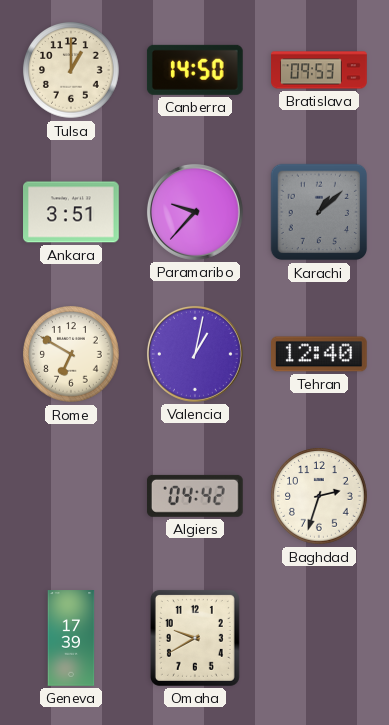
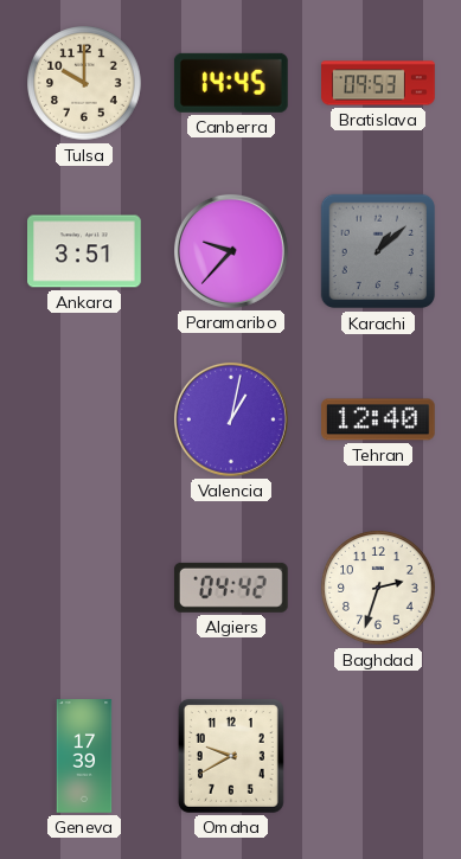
Tulsa: 1:00 -> 10:00 (84, 83)
Canberra: 14:50 -> 14:45 (231, 83)
Rome: 6:50 -> none (71, 354)
